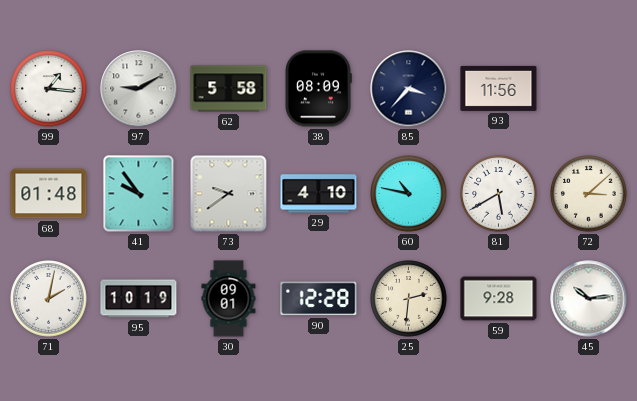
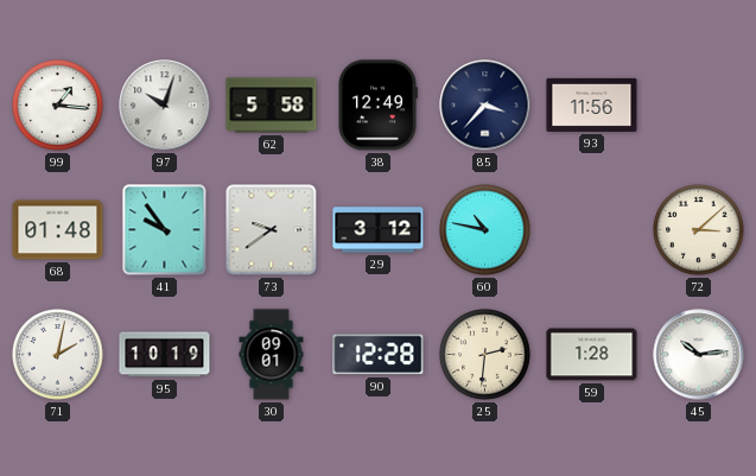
97: 9:10 -> 10:03 (165, 106)
38: 08:09 -> 12:49 (377, 106)
29: 4:10 -> 3:12 (379, 230)
81: 5:40 -> none (499, 194)
59: 9:28 -> 1:28 (592, 355)
